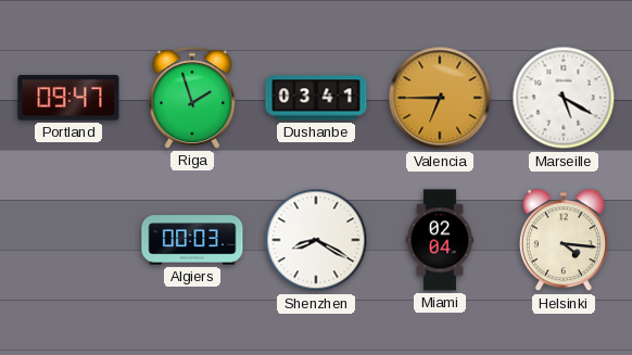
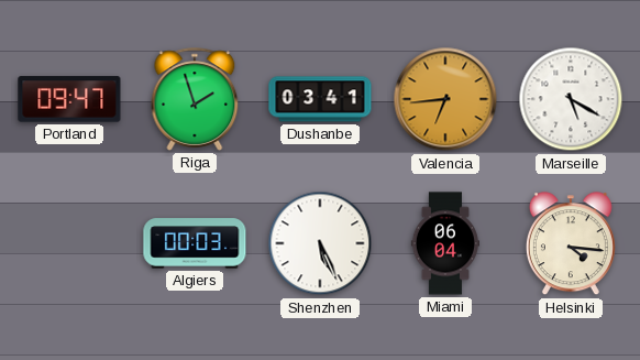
Valencia: 6:45 -> 6:44 (445, 99)
Shenzhen: 8:20 -> 5:26 (320, 243)
Miami: 02:04 -> 06:04 (444, 243)
